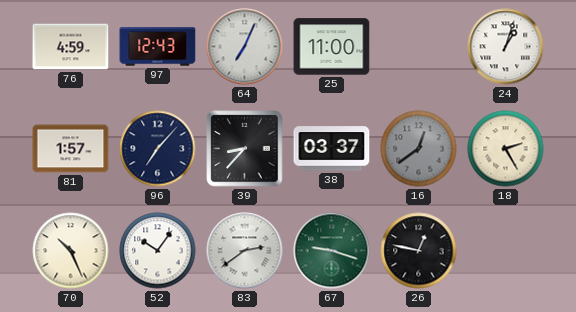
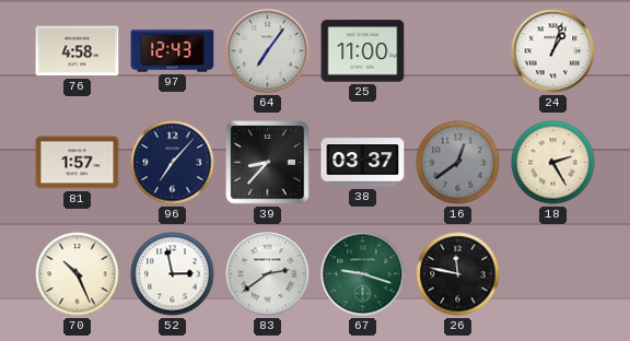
76: 4:59 -> 4:58 (78, 51)
64: 7:04 -> 7:06 (268, 51)
52: 10:06 -> 2:58 (173, 274)
26: 12:47 -> 11:47 (458, 274)
